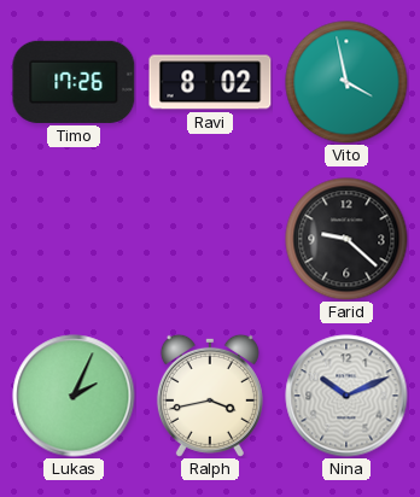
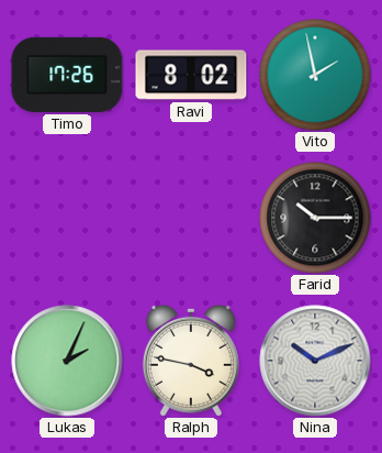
Vito: 3:58 -> 1:58 (315, 75)
Farid: 9:22 -> 10:15 (315, 218)
Ralph: 3:43 -> 3:47 (191, 361)
